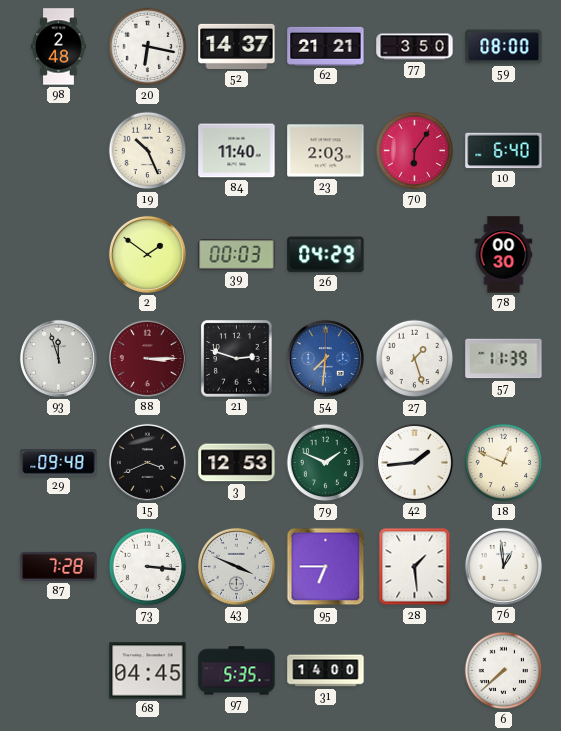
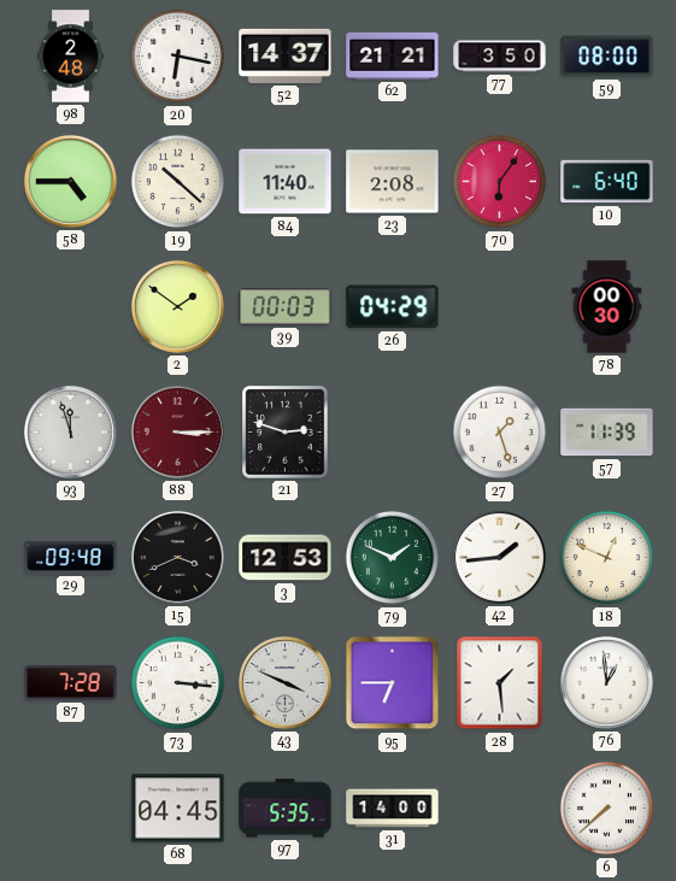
58: none -> 4:45 (70, 181)
19: 10:26 -> 10:22 (178, 182)
23: 2:03 -> 2:08 (393, 182)
54: 7:31 -> none (325, 358)
